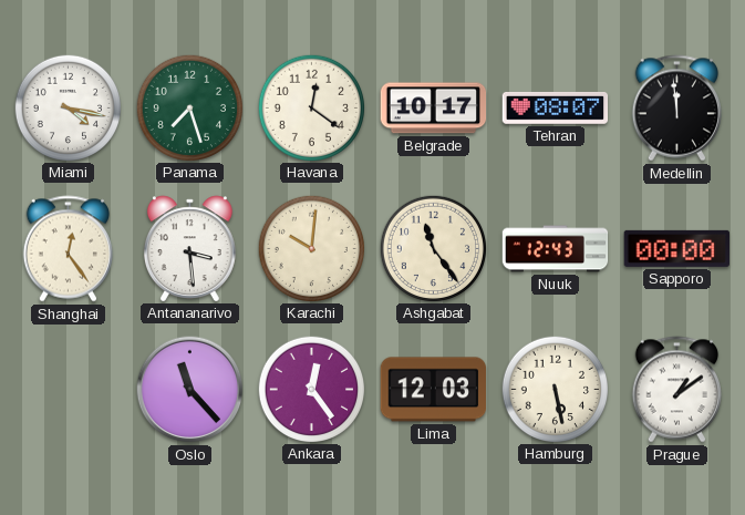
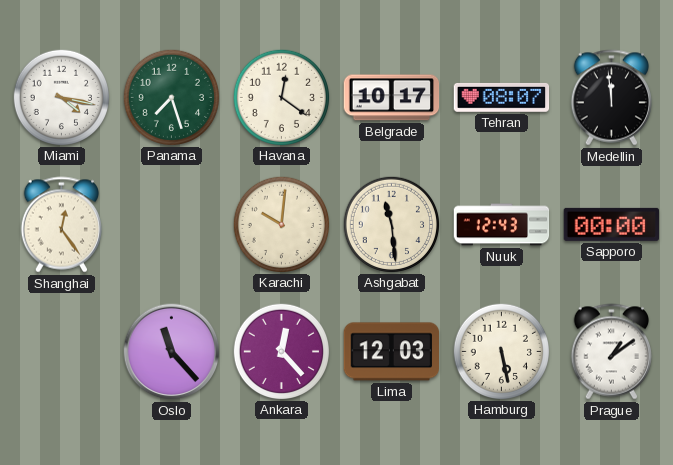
Antananarivo: 3:29 -> none (189, 248)
Ashgabat: 11:24 -> 11:29 (391, 224)
Ankara: 12:24 -> 12:23 (281, 351)
